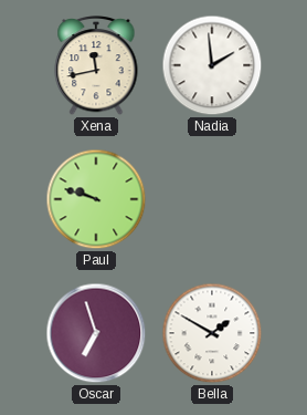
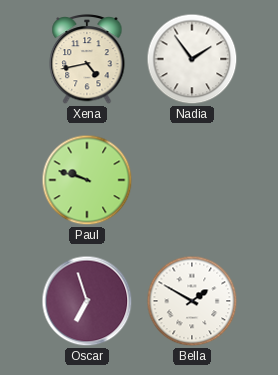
Xena: 11:43 -> 4:43 (87, 60)
Nadia: 1:59 -> 1:54 (192, 59)
